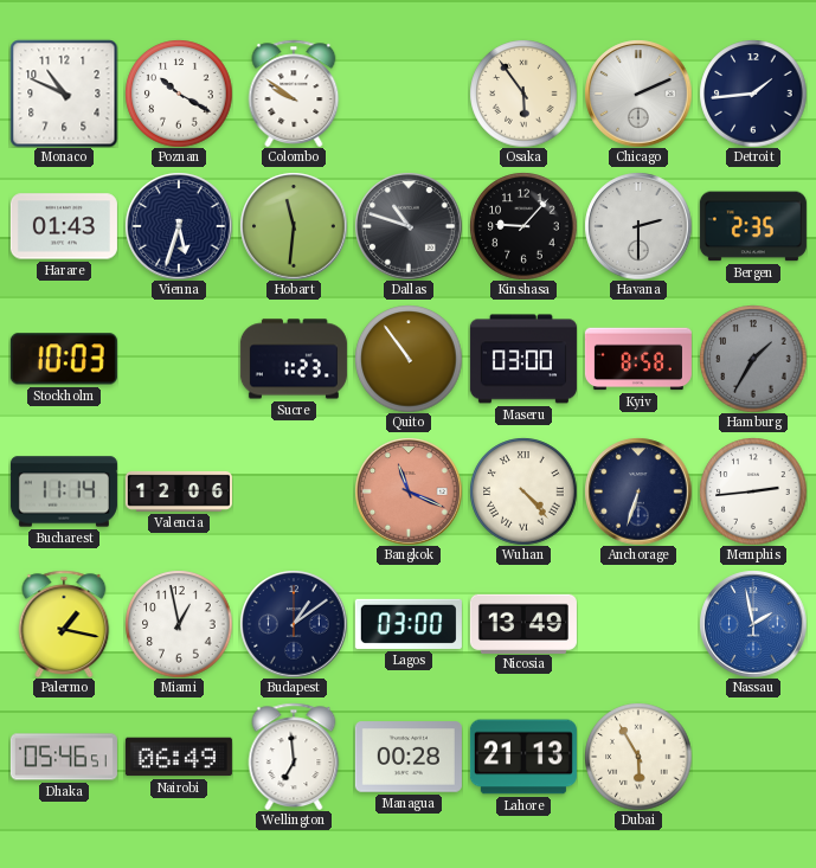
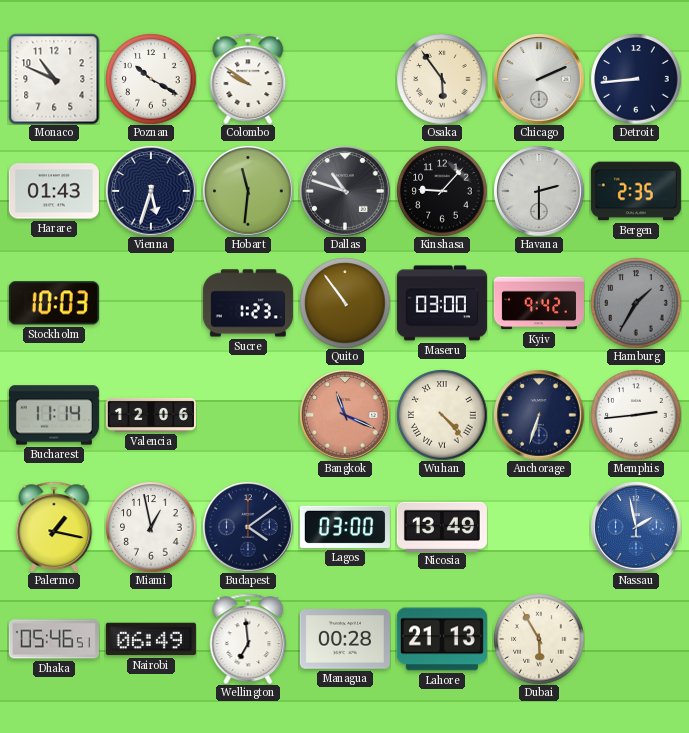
Detroit: 1:44 -> 8:44 (636, 79)
Kyiv: 8:58 -> 9:42 (539, 303)
Budapest: 1:09 -> 4:09 (248, 527)
